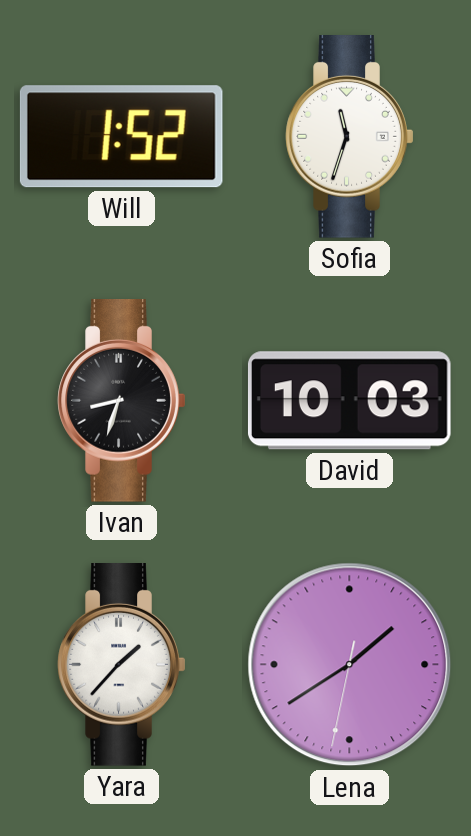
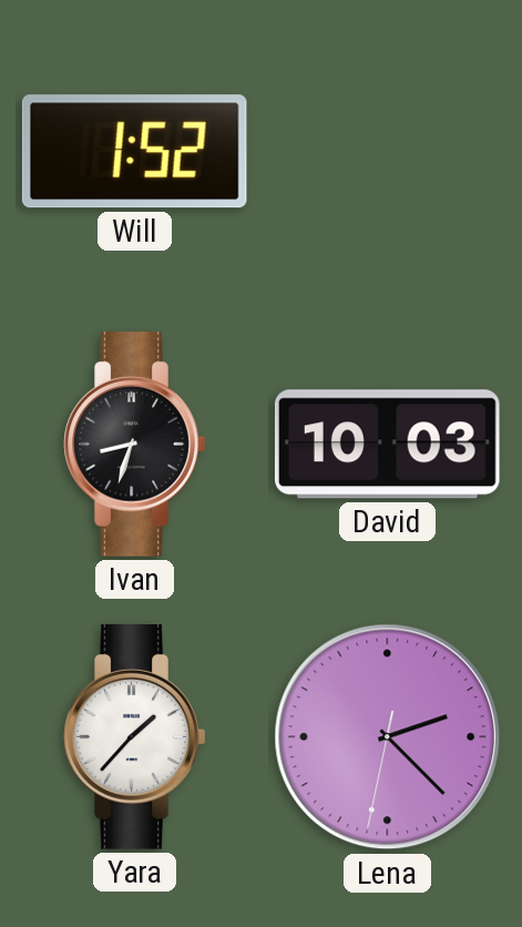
Sofia: 11:33 -> none (350, 137)
Lena: 1:39 -> 2:22 (388, 737)
